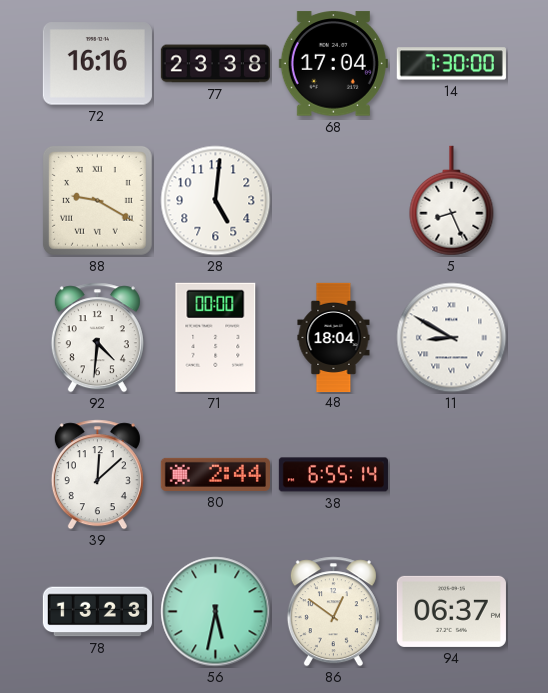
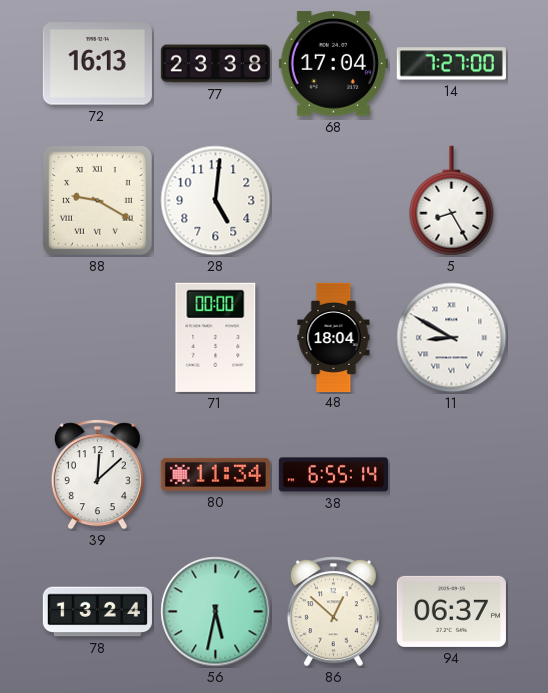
72: 16:16 -> 16:13 (97, 64)
14: 7:30 -> 7:27 (451, 64)
5: 8:26 -> 8:25 (452, 201)
92: 4:31 -> none (97, 338)
80: 2:44 -> 11:34 (215, 474)
78: 13:23 -> 13:24 (97, 612)
86: 12:51 -> 12:52 (333, 612)
